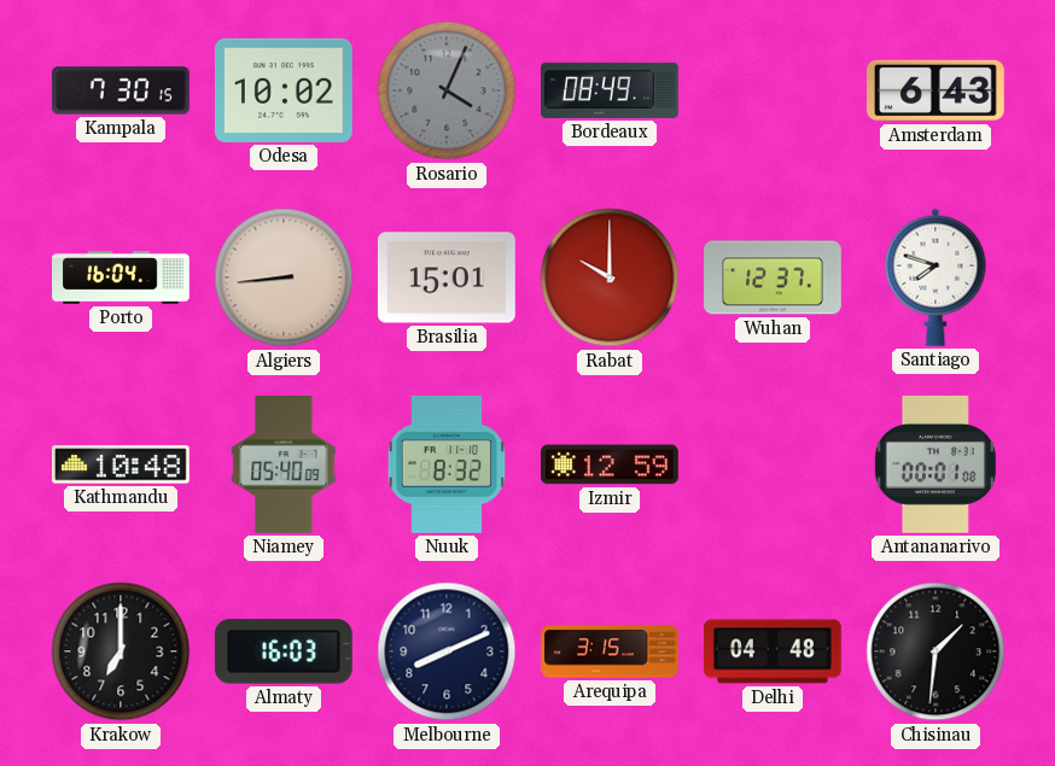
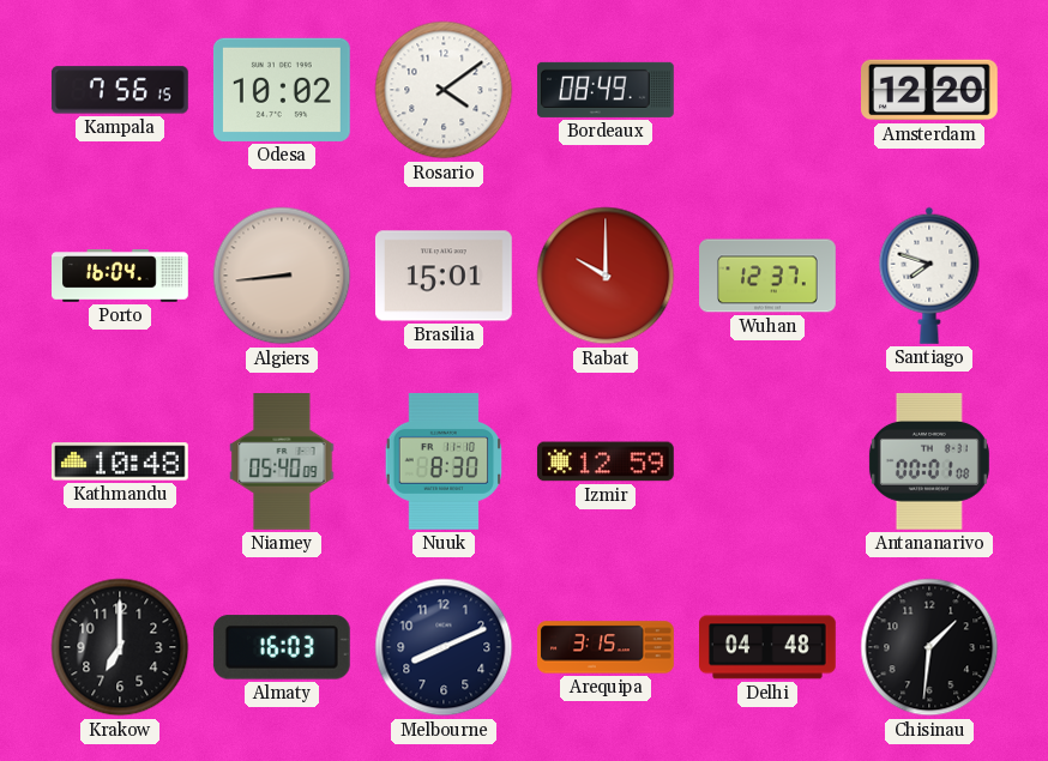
Kampala: 7:30 -> 7:56 (120, 90)
Rosario: 4:04 -> 4:09 (444, 90)
Rosario dial: grey -> white (444, 90)
Amsterdam: 6:43 -> 12:20 (930, 90)
Nuuk: 8:32 -> 8:30 (444, 461)
